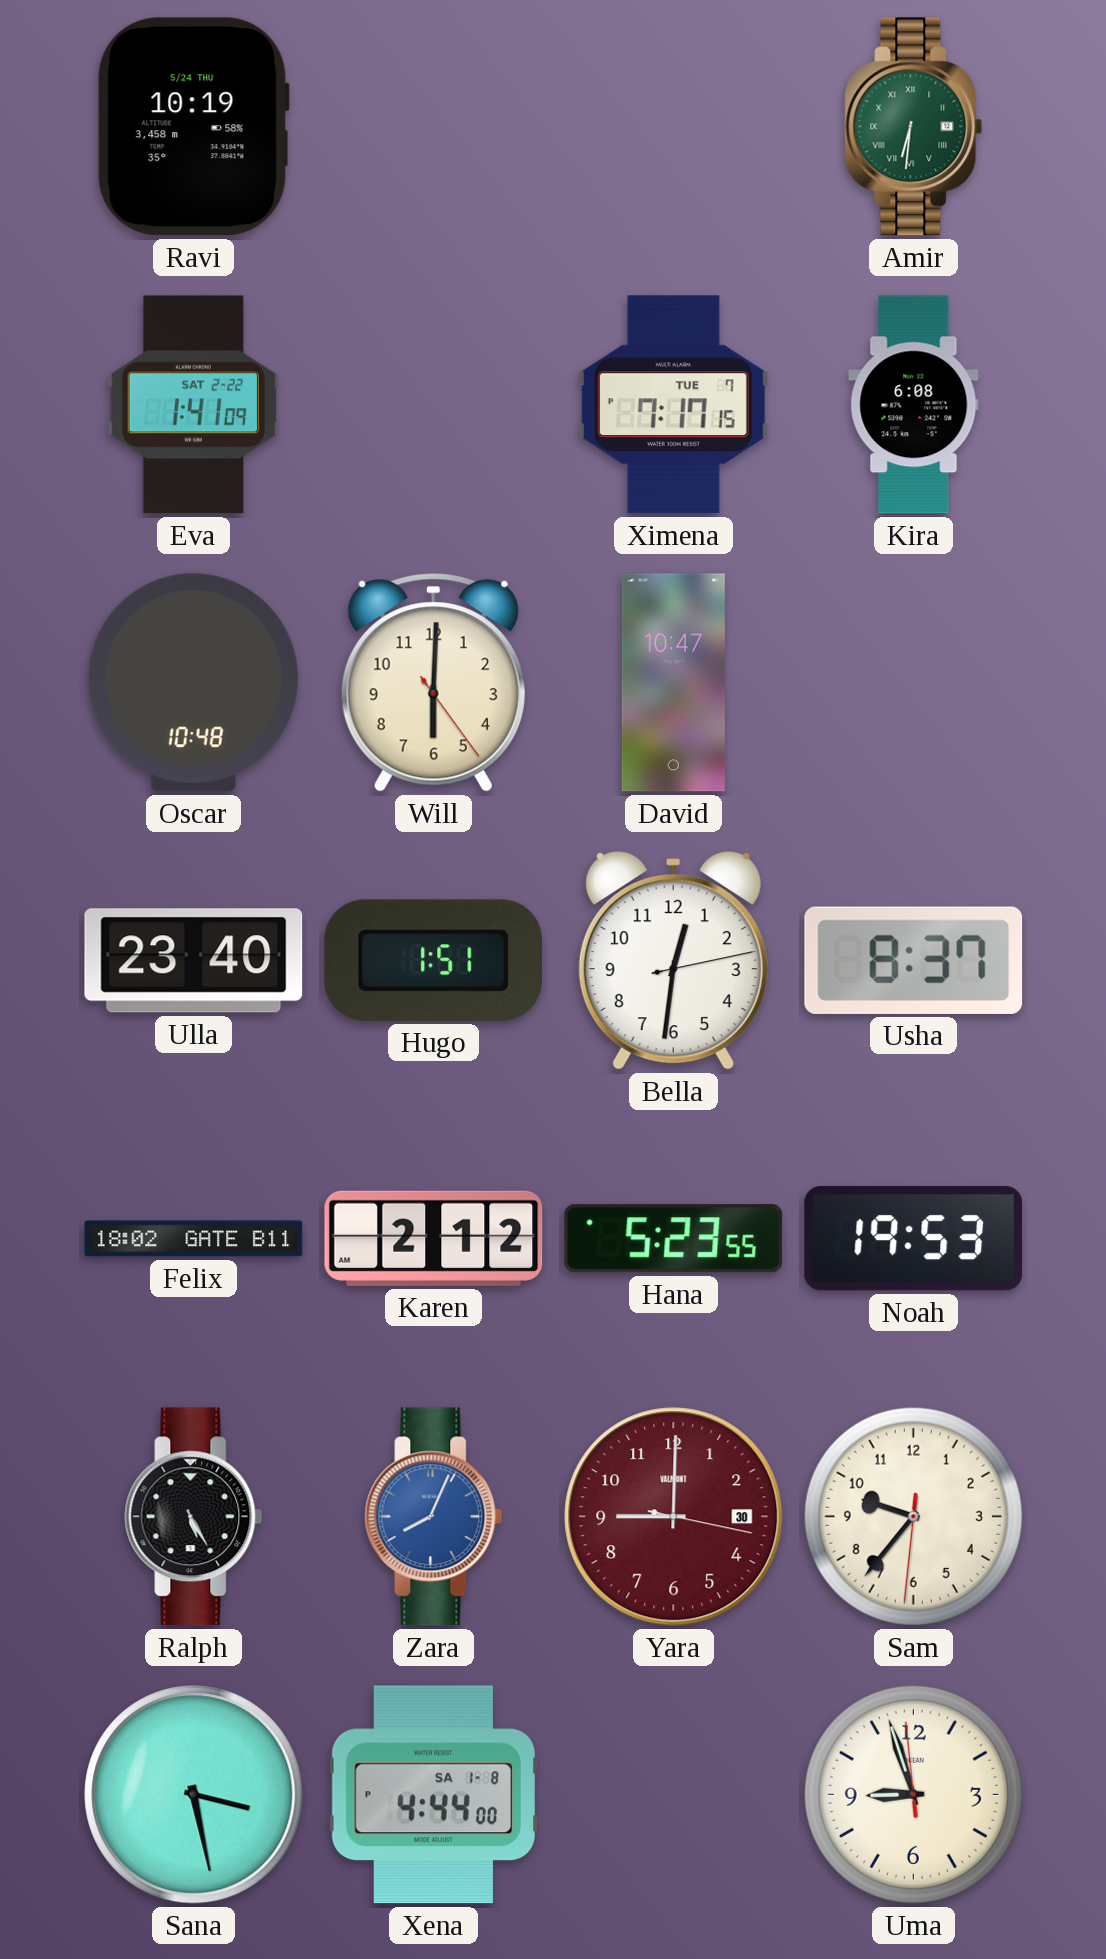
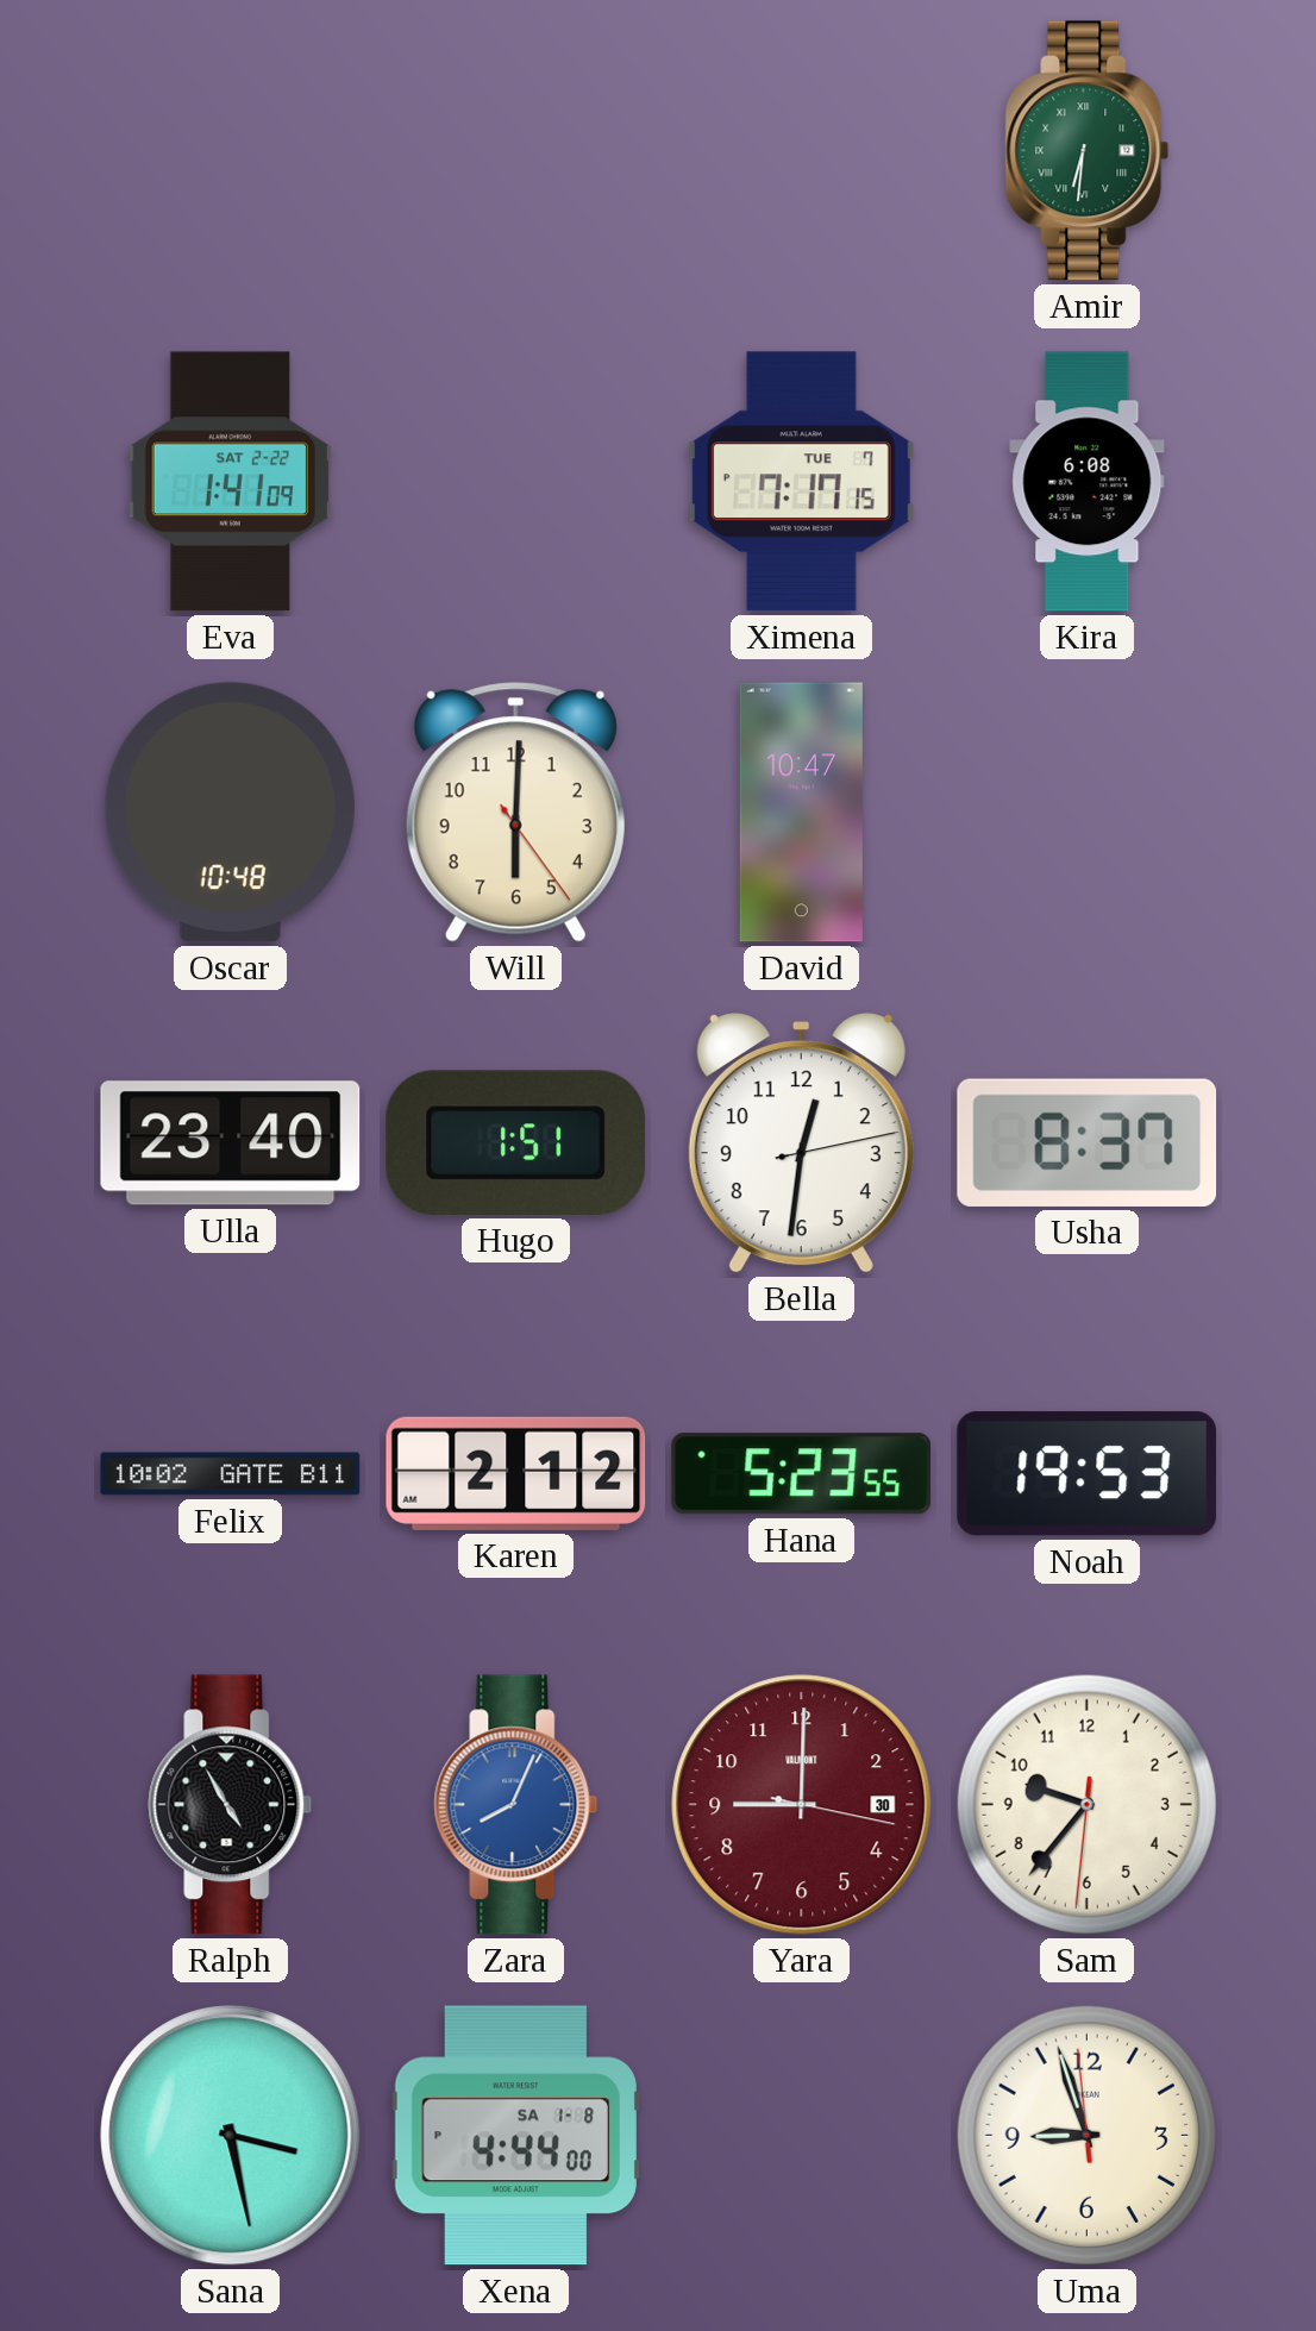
Ravi: 10:19 -> none (193, 127)
Felix: 18:02 -> 10:02 (231, 1474)
Ralph: 5:25 -> 4:55 (231, 1805)
